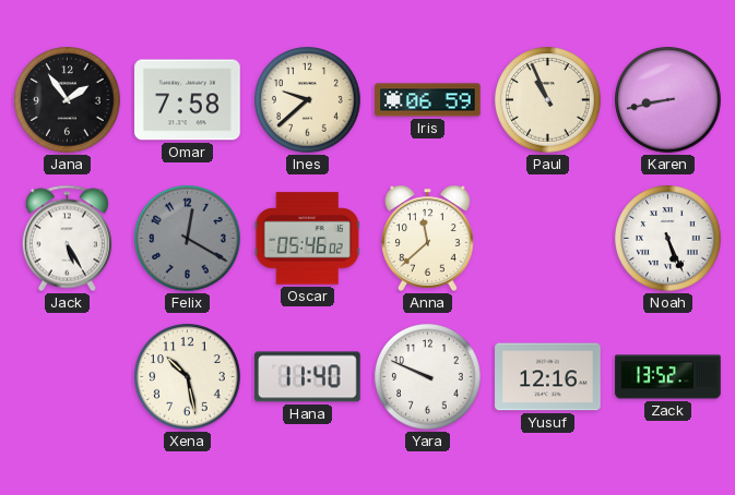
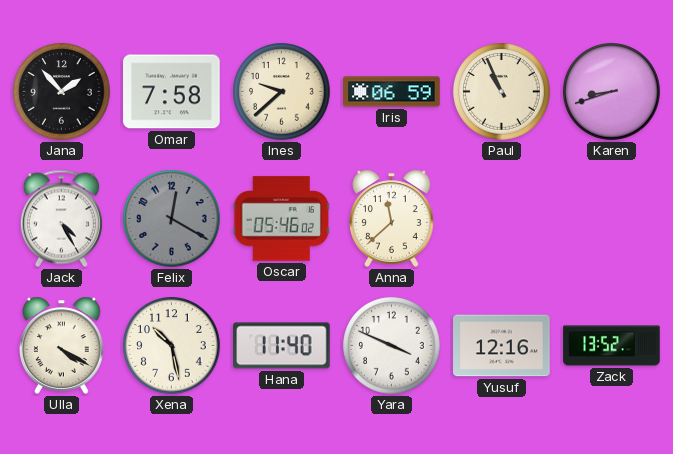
Jana: 1:54 -> 1:53 (62, 92)
Karen: 8:43 -> 8:42 (612, 92)
Jack: 5:25 -> 4:25 (61, 219)
Noah: 5:26 -> none (668, 239)
Ulla: none -> 4:20 (62, 345)
Yara: 9:49 -> 3:49 (392, 346)
